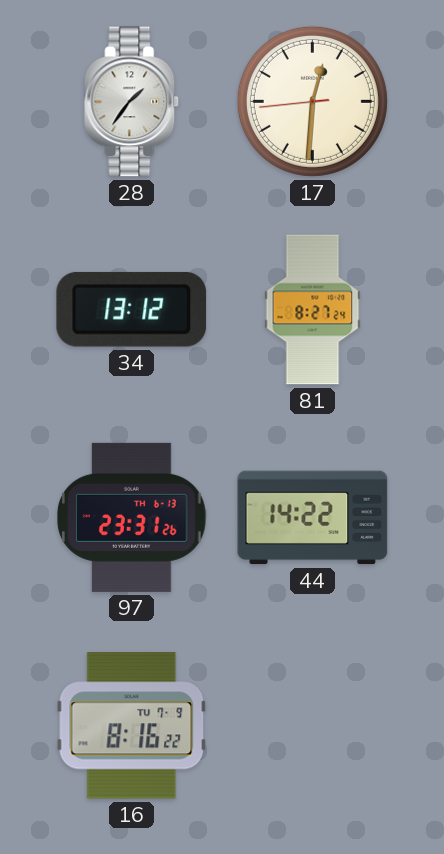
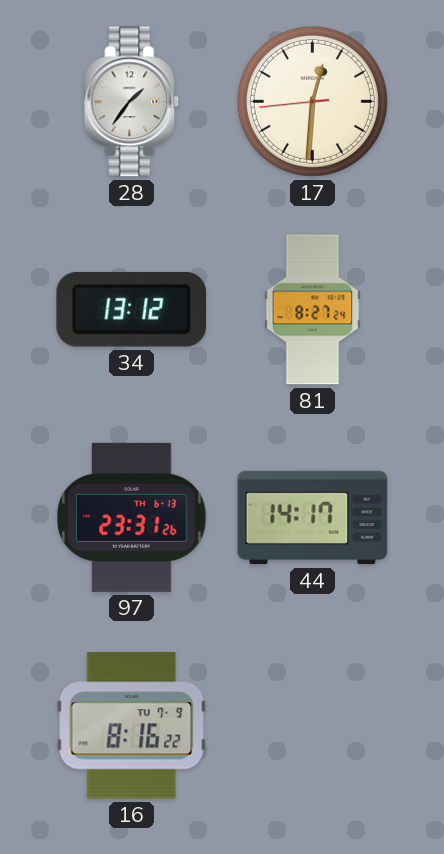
44: 14:22 -> 14:17 (313, 518)
